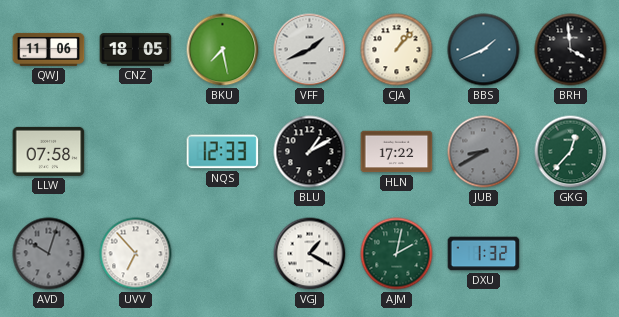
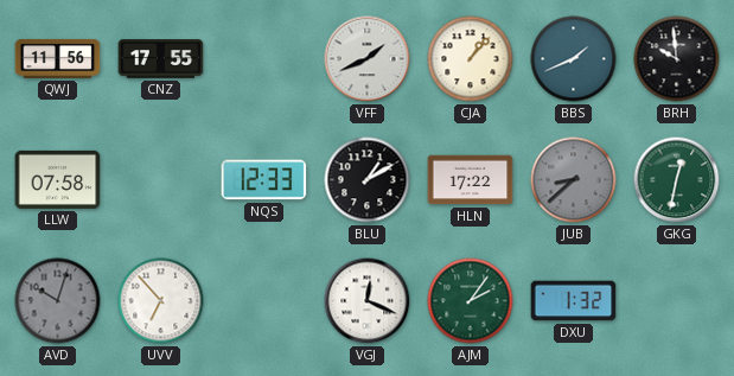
QWJ: 11:06 -> 11:56 (58, 58)
CNZ: 18:05 -> 17:55 (161, 59)
BKU: 7:28 -> none (223, 50)
BRH: 3:59 -> 9:59 (677, 59)
JUB: 8:40 -> 8:38 (574, 180)
GKG: 12:37 -> 12:32 (677, 180)
VGJ: 1:20 -> 12:19 (368, 301)
AJM: 2:02 -> 2:06 (471, 301)
